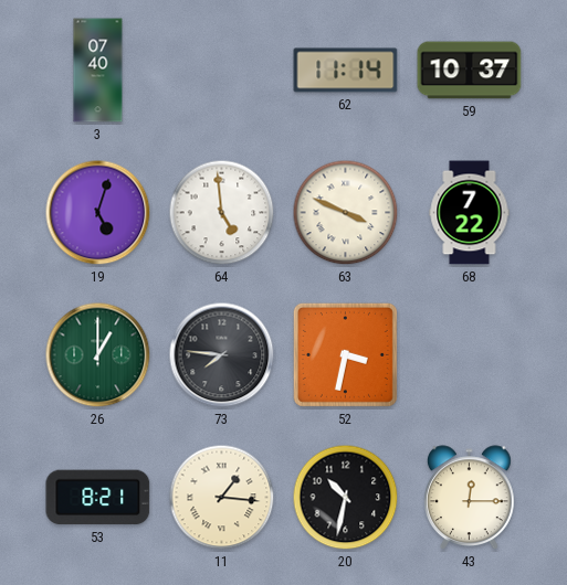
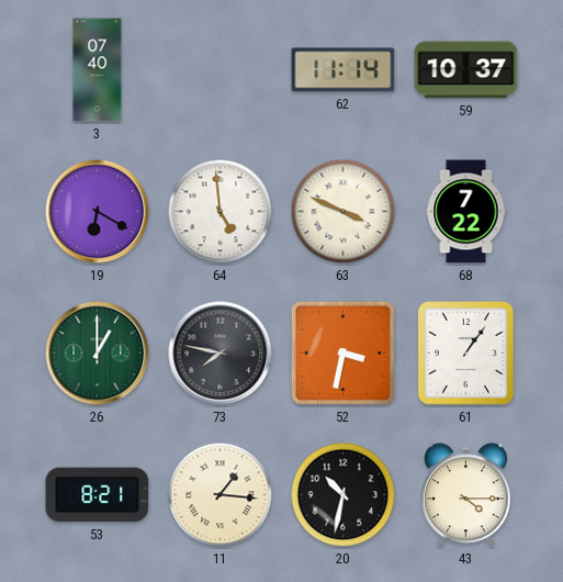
19: 5:03 -> 6:20 (98, 212)
73: 7:46 -> 7:47 (221, 354)
61: none -> 1:06 (466, 354)
43: 12:15 -> 4:15 (466, 495)
